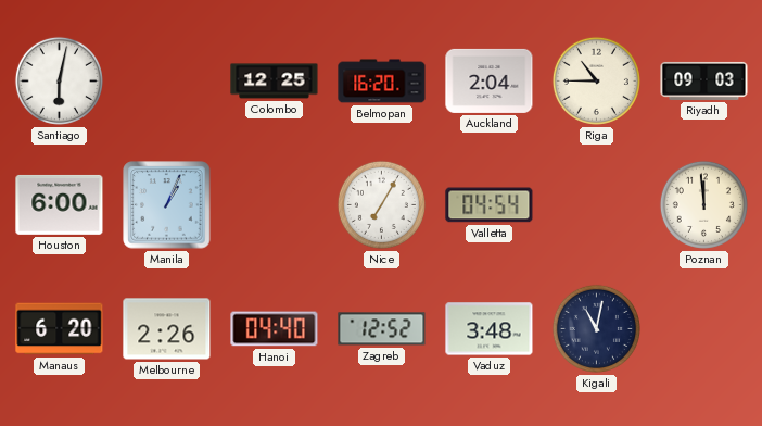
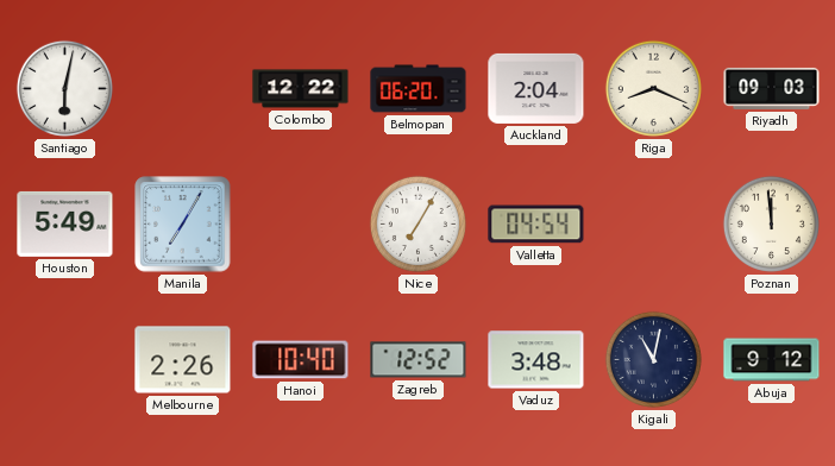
Colombo: 12:25 -> 12:22 (301, 89)
Belmopan: 16:20 -> 06:20 (419, 89)
Riga: 10:45 -> 8:19 (653, 88)
Houston: 6:00 -> 5:49 (65, 223)
Manila: 1:04 -> 7:05 (183, 225)
Manaus: 6:20 -> none (60, 329)
Hanoi: 04:40 -> 10:40 (301, 360)
Abuja: none -> 9:12 (772, 360)
